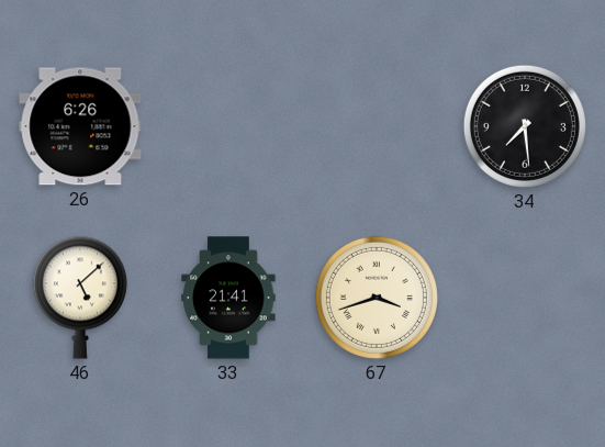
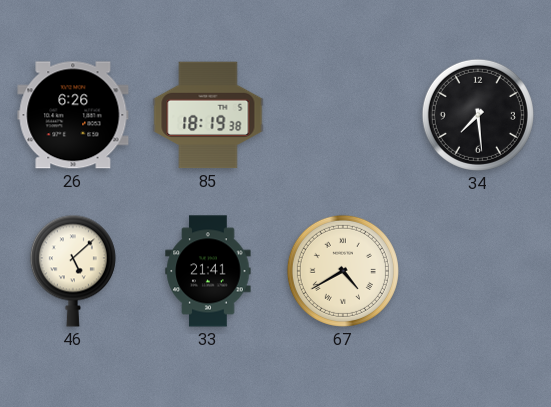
85: none -> 18:19 (208, 115)
67: 3:42 -> 4:40 (343, 271)
